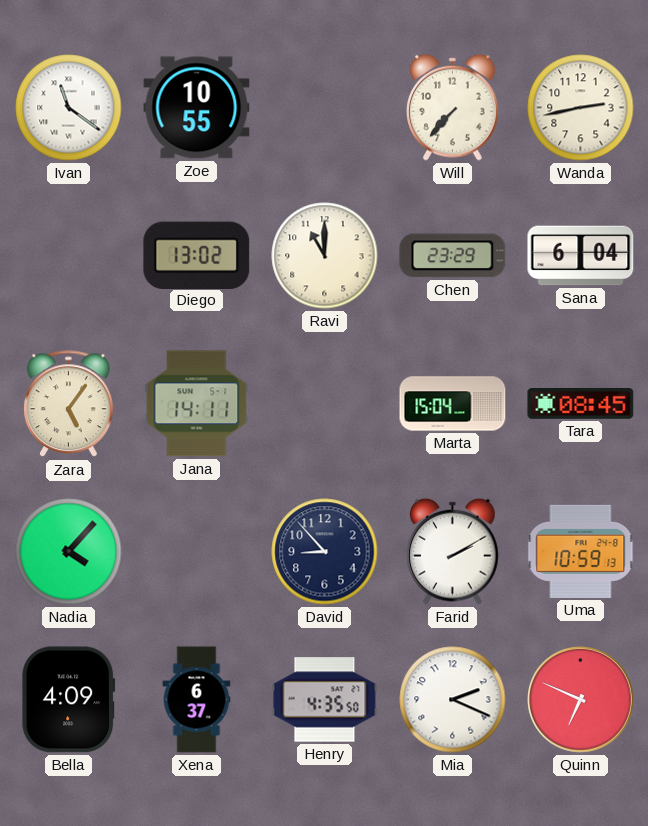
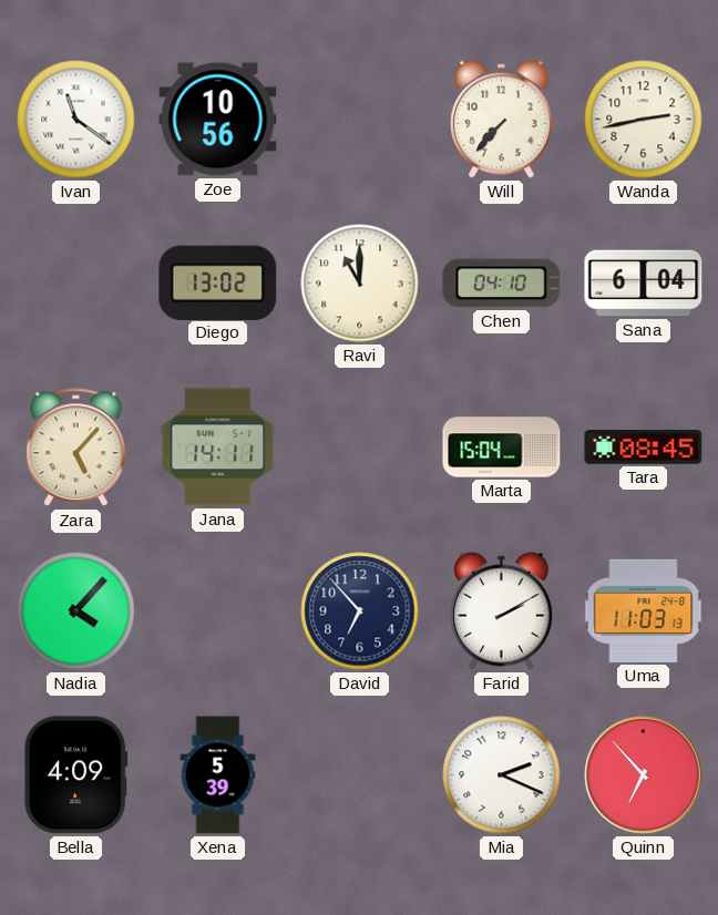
Zoe: 10:55 -> 10:56 (218, 120)
Chen: 23:29 -> 04:10 (502, 284)
Zara: 5:06 -> 5:07 (75, 448)
David: 8:53 -> 6:53 (360, 611)
Uma: 10:59 -> 11:03 (644, 610)
Xena: 6:37 -> 5:39 (218, 775)
Henry: 4:35 -> none (325, 700)
Quinn: 6:49 -> 6:53 (644, 775)
